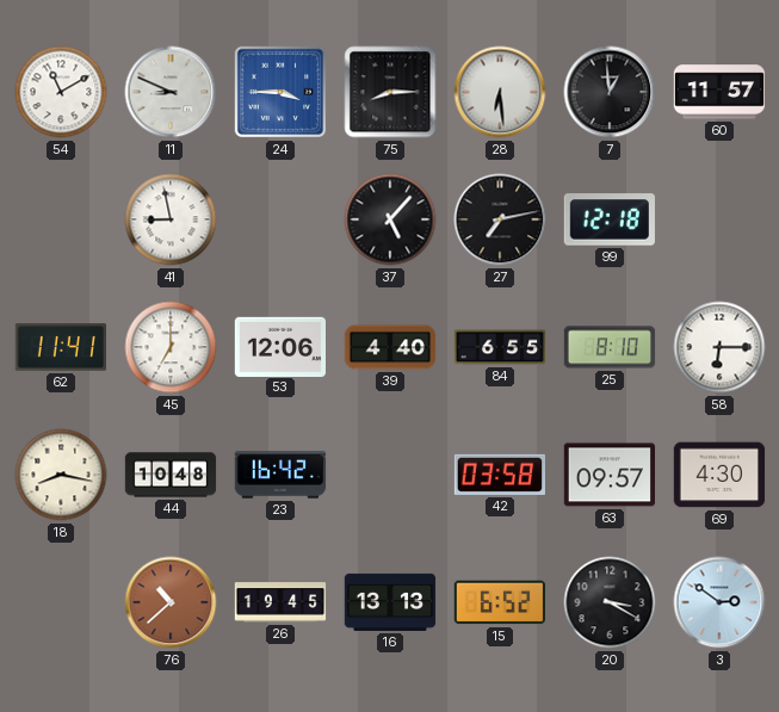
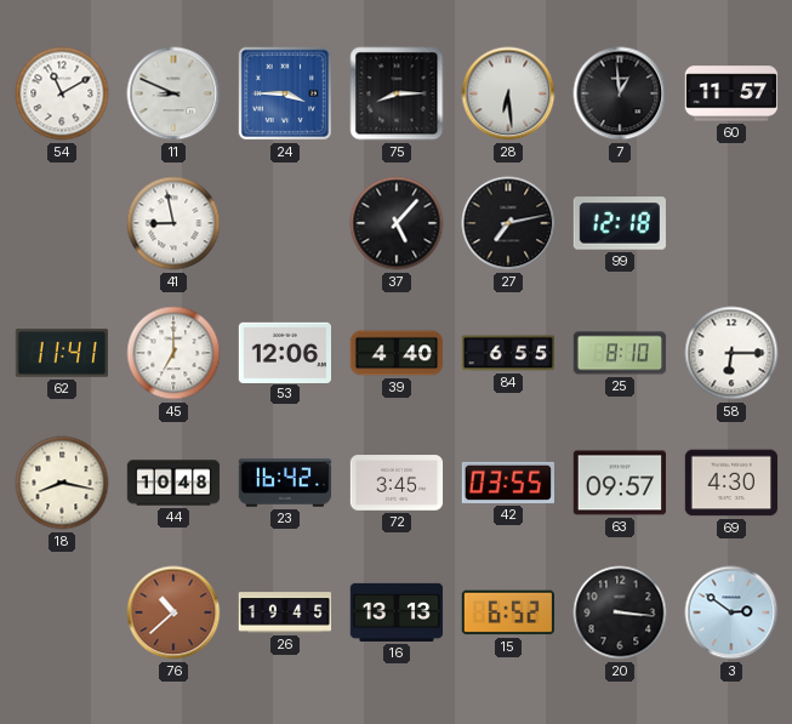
72: none -> 3:45 (397, 483)
42: 03:58 -> 03:55 (508, 483)
20: 3:20 -> 3:16 (620, 612)
